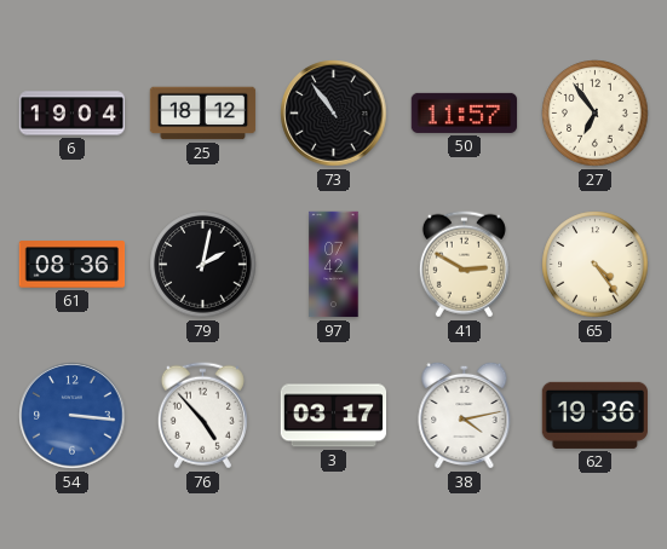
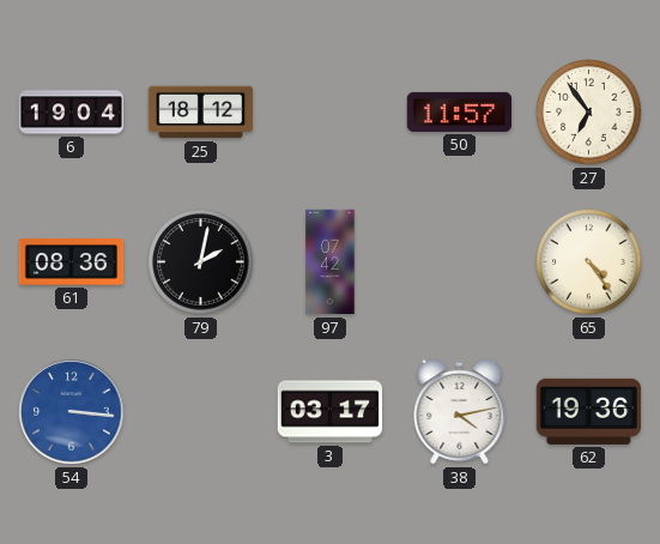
73: 10:54 -> none (334, 114)
41: 2:50 -> none (464, 265)
76: 4:53 -> none (202, 416)
